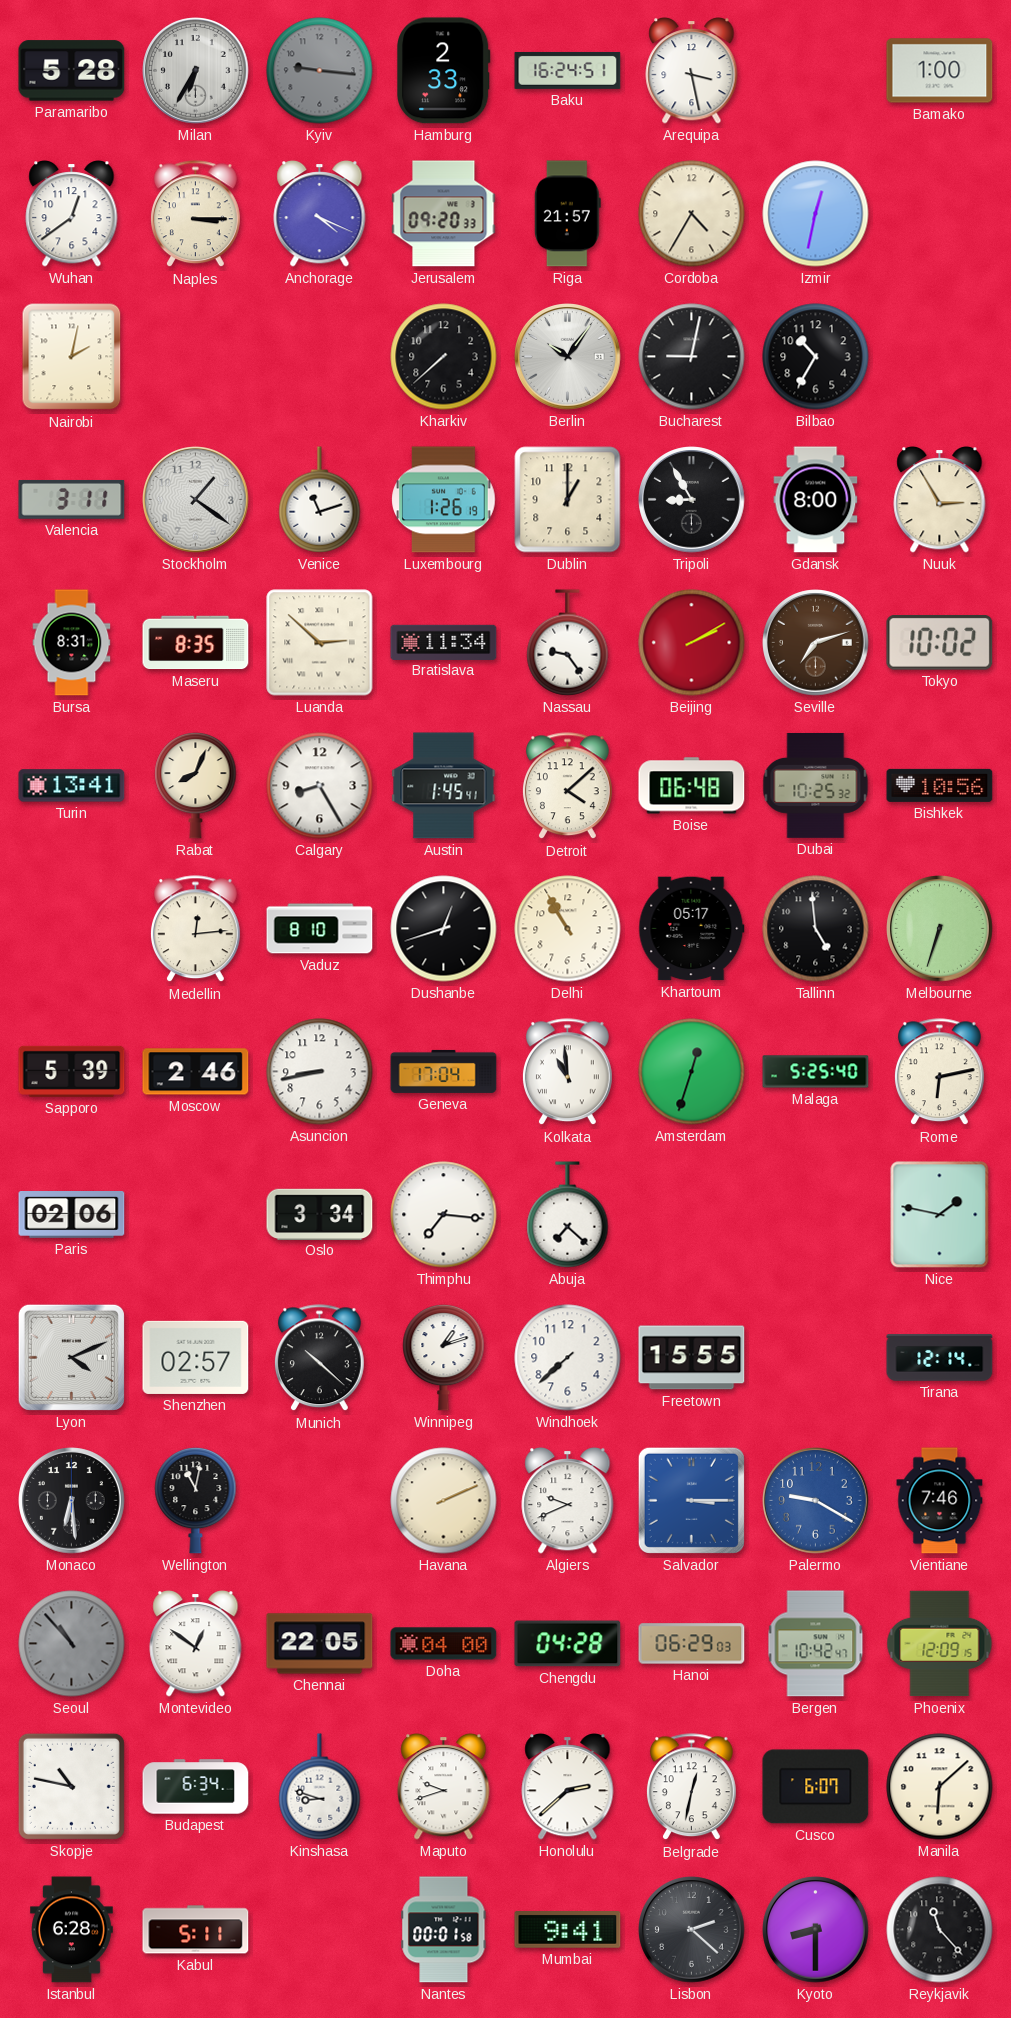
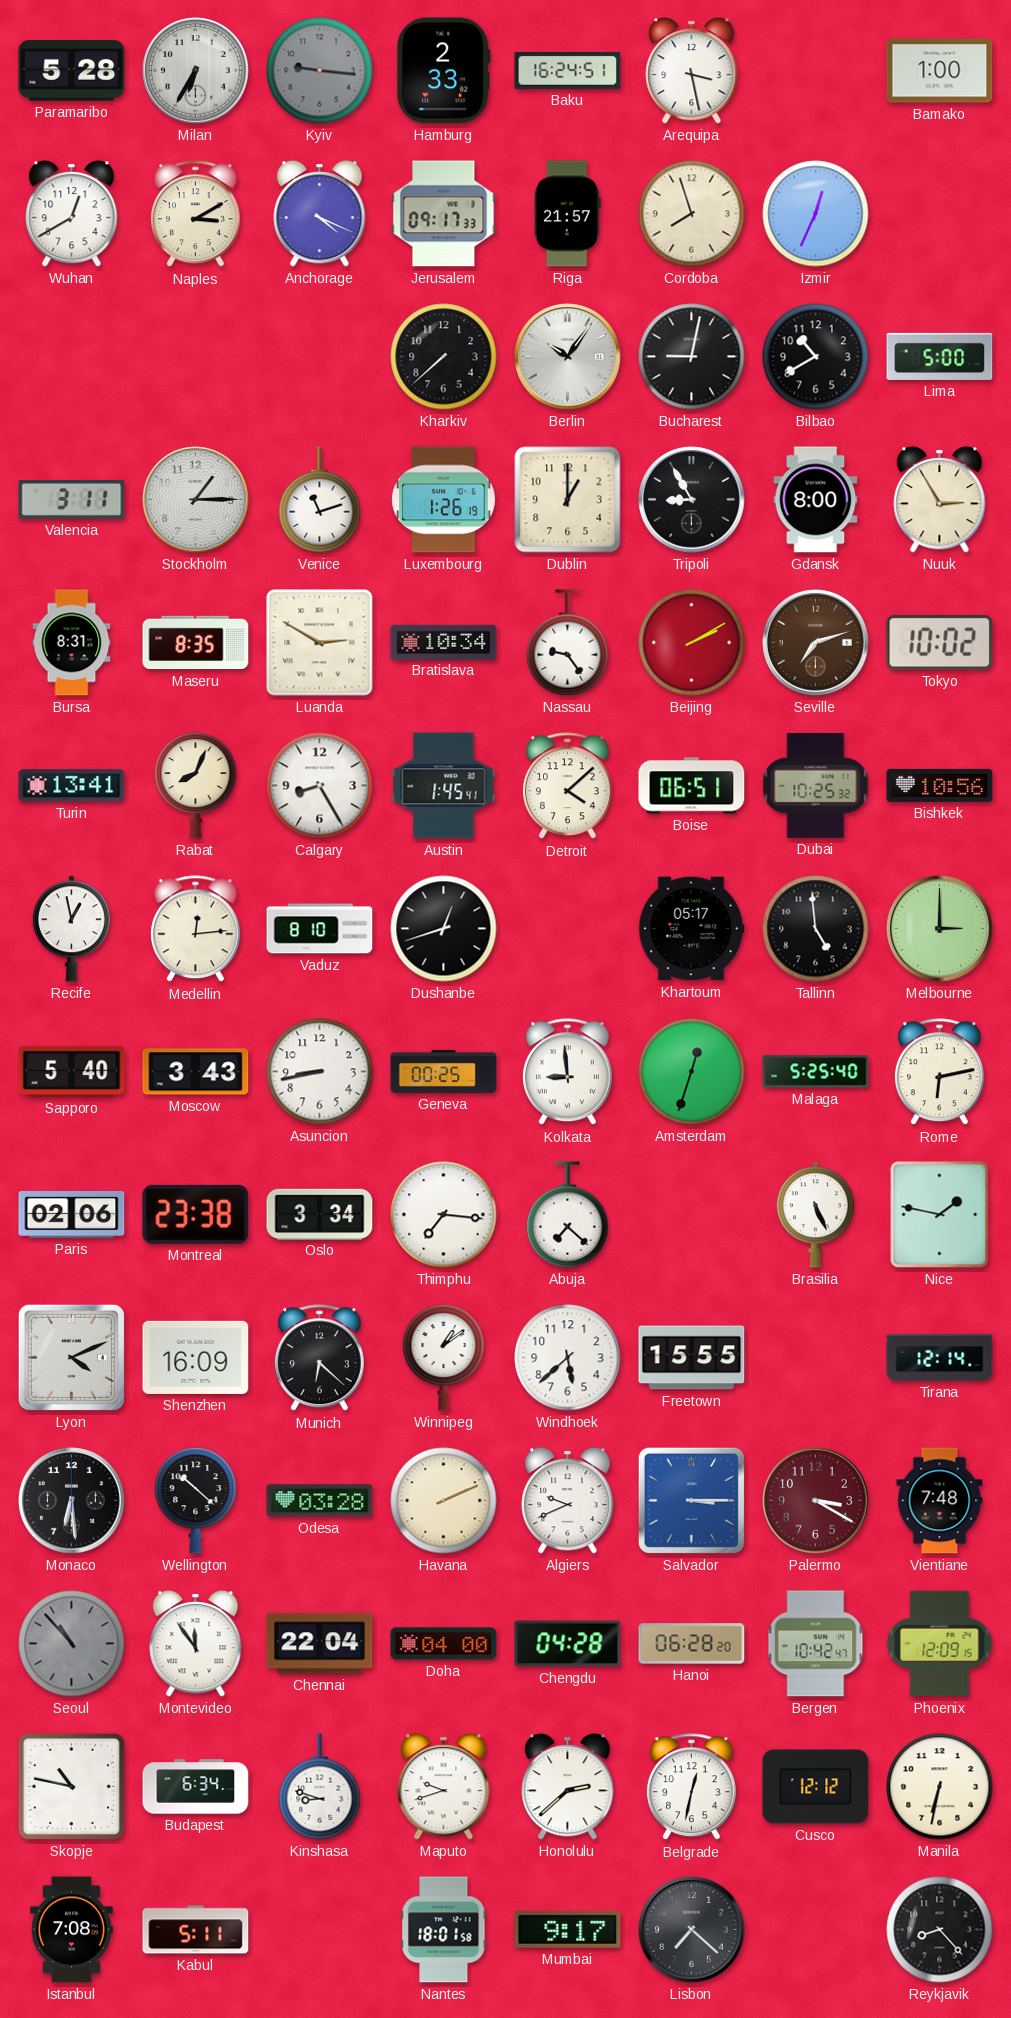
Wuhan: 12:39 -> 12:40 (72, 214)
Naples: 3:15 -> 3:10 (195, 214)
Jerusalem: 09:20 -> 09:17 (444, 214)
Cordoba: 4:35 -> 7:57 (692, 214)
Izmir: 12:32 -> 12:34 (816, 214)
Nairobi: 2:02 -> none (72, 357)
Bilbao: 10:35 -> 10:40 (816, 357)
Lima: none -> 5:00 (940, 356)
Stockholm: 1:21 -> 1:15 (196, 500)
Luanda: 2:52 -> 2:50 (320, 643)
Bratislava: 11:34 -> 10:34 (444, 642)
Boise: 06:48 -> 06:51 (692, 786)
Recife: none -> 12:58 (71, 929)
Delhi: 10:55 -> none (568, 929)
Melbourne: 6:33 -> 3:00 (940, 929)
Sapporo: 5:39 -> 5:40 (72, 1071)
Moscow: 2:46 -> 3:43 (196, 1072)
Geneva: 17:04 -> 00:25 (444, 1071)
Kolkata: 10:59 -> 8:59 (567, 1072)
Montreal: none -> 23:38 (196, 1214)
Brasilia: none -> 5:26 (815, 1215)
Shenzhen: 02:57 -> 16:09 (196, 1357)
Munich: 10:22 -> 6:22 (319, 1358)
Winnipeg: 1:12 -> 1:09 (444, 1357)
Windhoek: 7:38 -> 5:38 (568, 1358)
Wellington: 11:02 -> 10:22 (196, 1500)
Odesa: none -> 03:28 (320, 1501)
Palermo: 9:20 -> 3:20 (816, 1501)
Palermo dial: blue -> burgundy (816, 1501)
Vientiane: 7:46 -> 7:48 (940, 1501)
Montevideo: 12:51 -> 11:54 (196, 1644)
Chennai: 22:05 -> 22:04 (320, 1644)
Hanoi: 06:29 -> 06:28 (692, 1644)
Cusco: 6:07 -> 12:12 (816, 1787)
Manila: 6:08 -> 6:32 (940, 1787)
Istanbul: 6:28 -> 7:08 (72, 1930)
Nantes: 00:01 -> 18:01 (444, 1930)
Mumbai: 9:41 -> 9:17 (568, 1930)
Lisbon: 2:22 -> 7:22 (692, 1930)
Kyoto: 8:30 -> none (816, 1930)
Reykjavik: 11:23 -> 8:23 (940, 1930)
